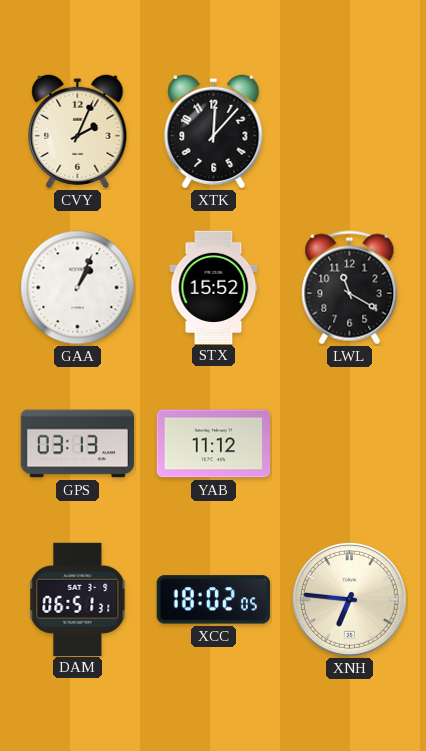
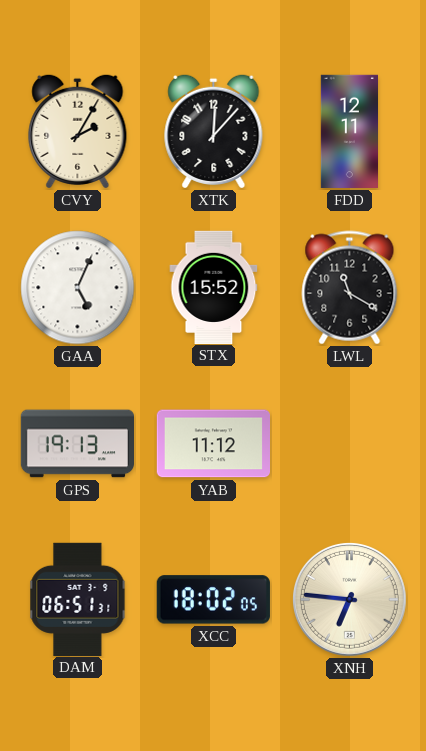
CVY: 2:04 -> 2:05 (78, 131)
FDD: none -> 12:11 (349, 132)
GAA: 1:04 -> 5:04 (78, 288)
GPS: 03:13 -> 19:13 (78, 444)
